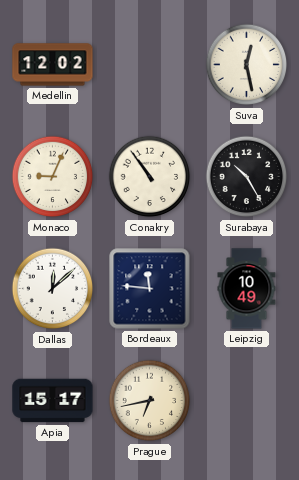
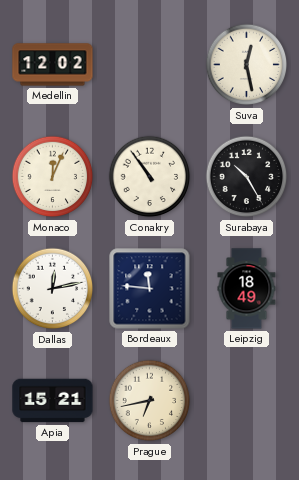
Monaco: 9:04 -> 12:04 (53, 177)
Dallas: 12:08 -> 12:13 (53, 289)
Leipzig: 10:49 -> 18:49 (247, 289)
Apia: 15:17 -> 15:21 (53, 401)
